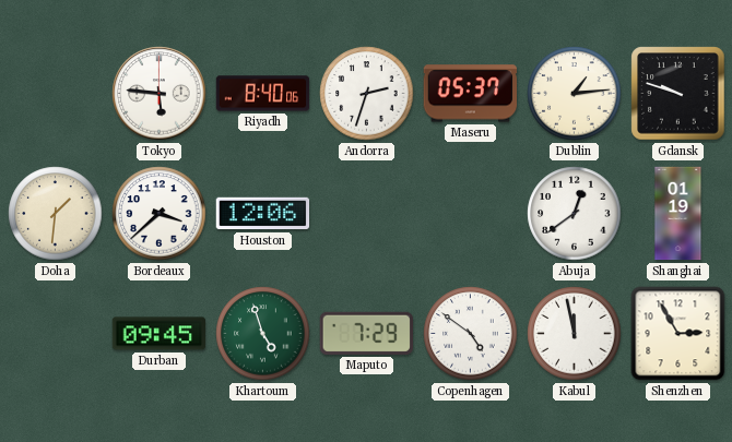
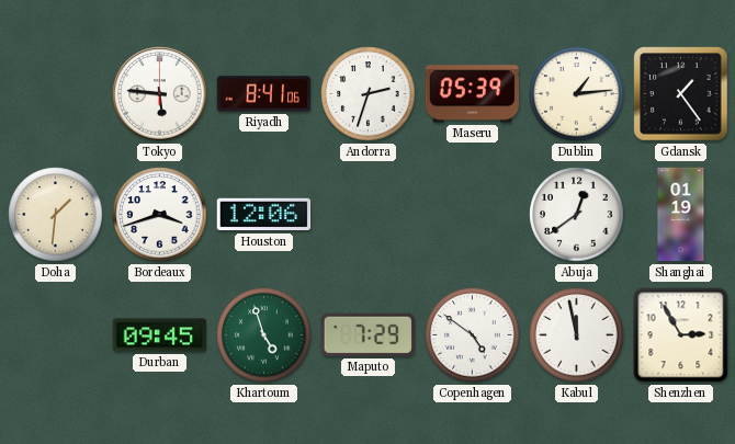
Riyadh: 8:40 -> 8:41 (264, 94)
Maseru: 05:37 -> 05:39 (472, 94)
Gdansk: 9:48 -> 1:24 (681, 94)
Bordeaux: 3:38 -> 3:42 (160, 215)
